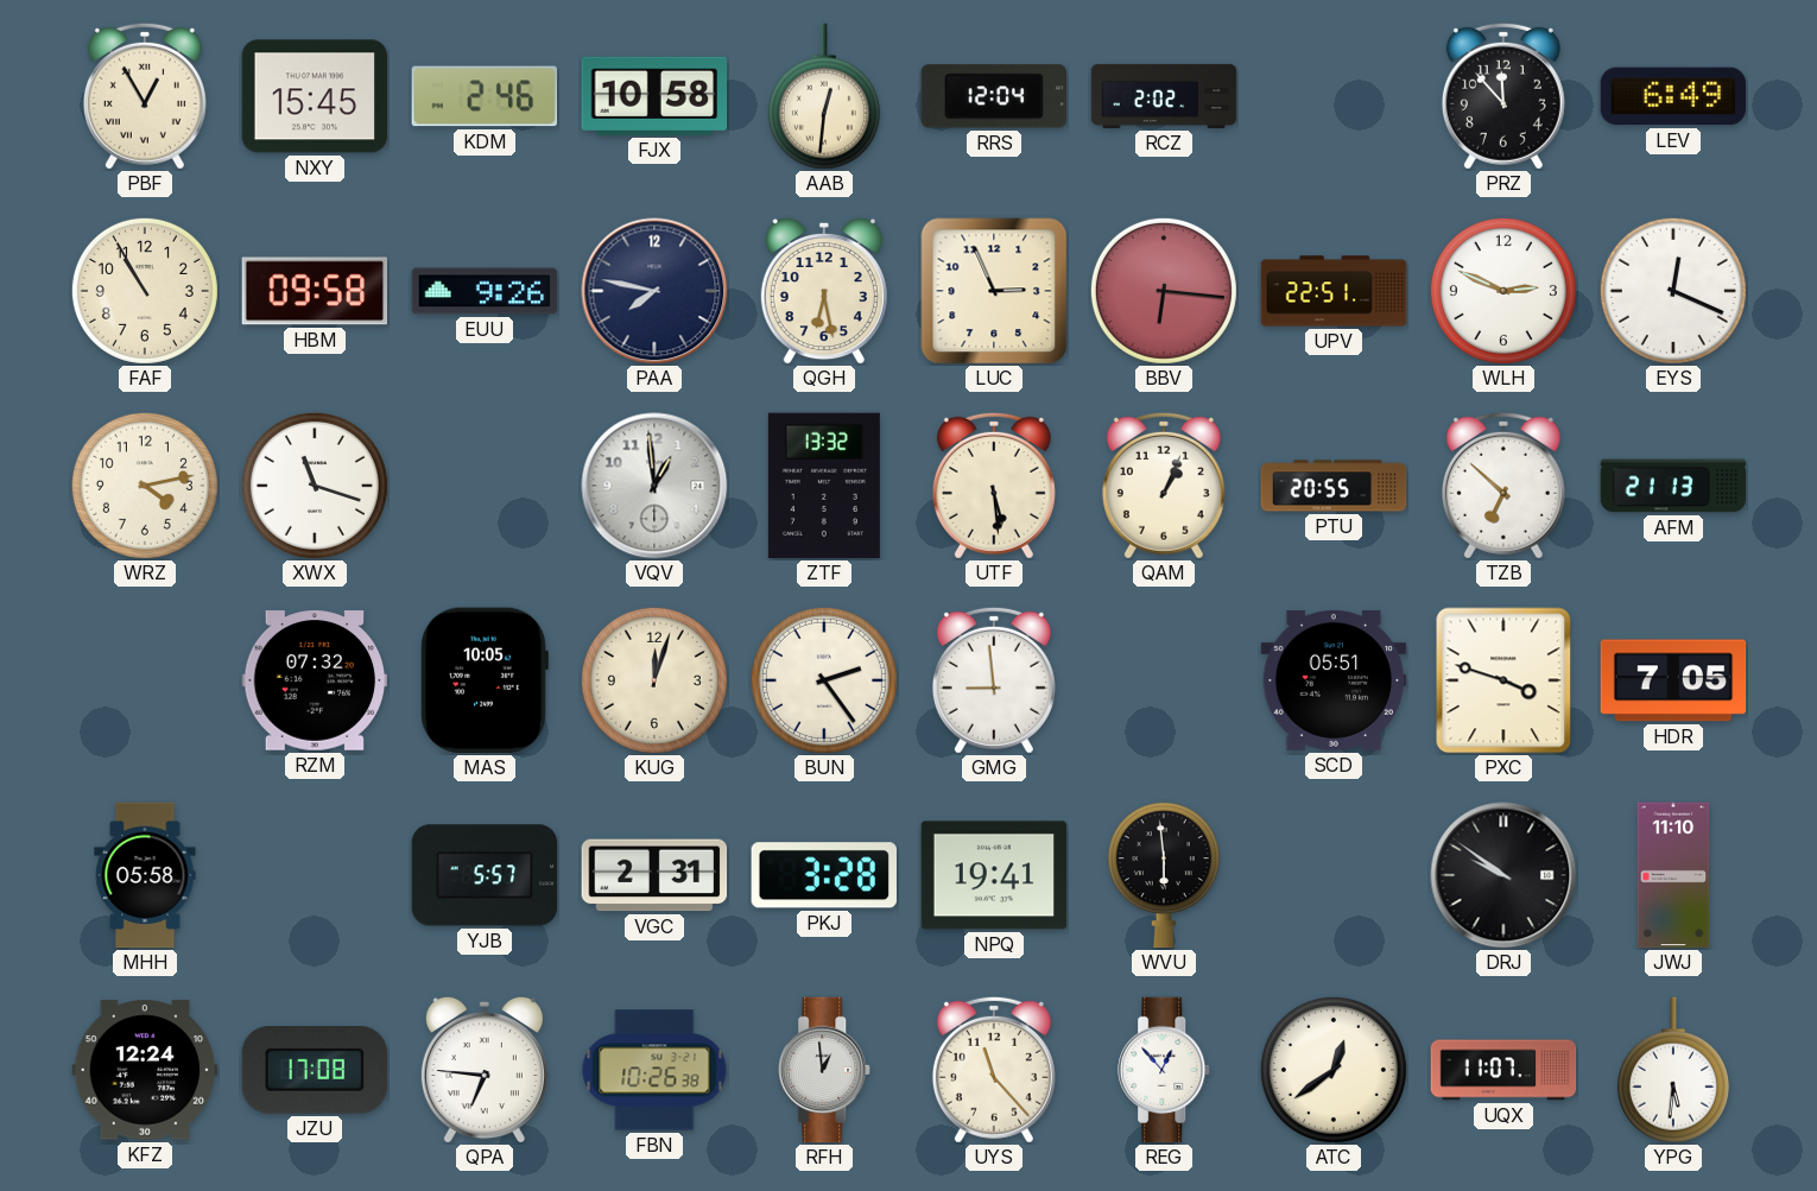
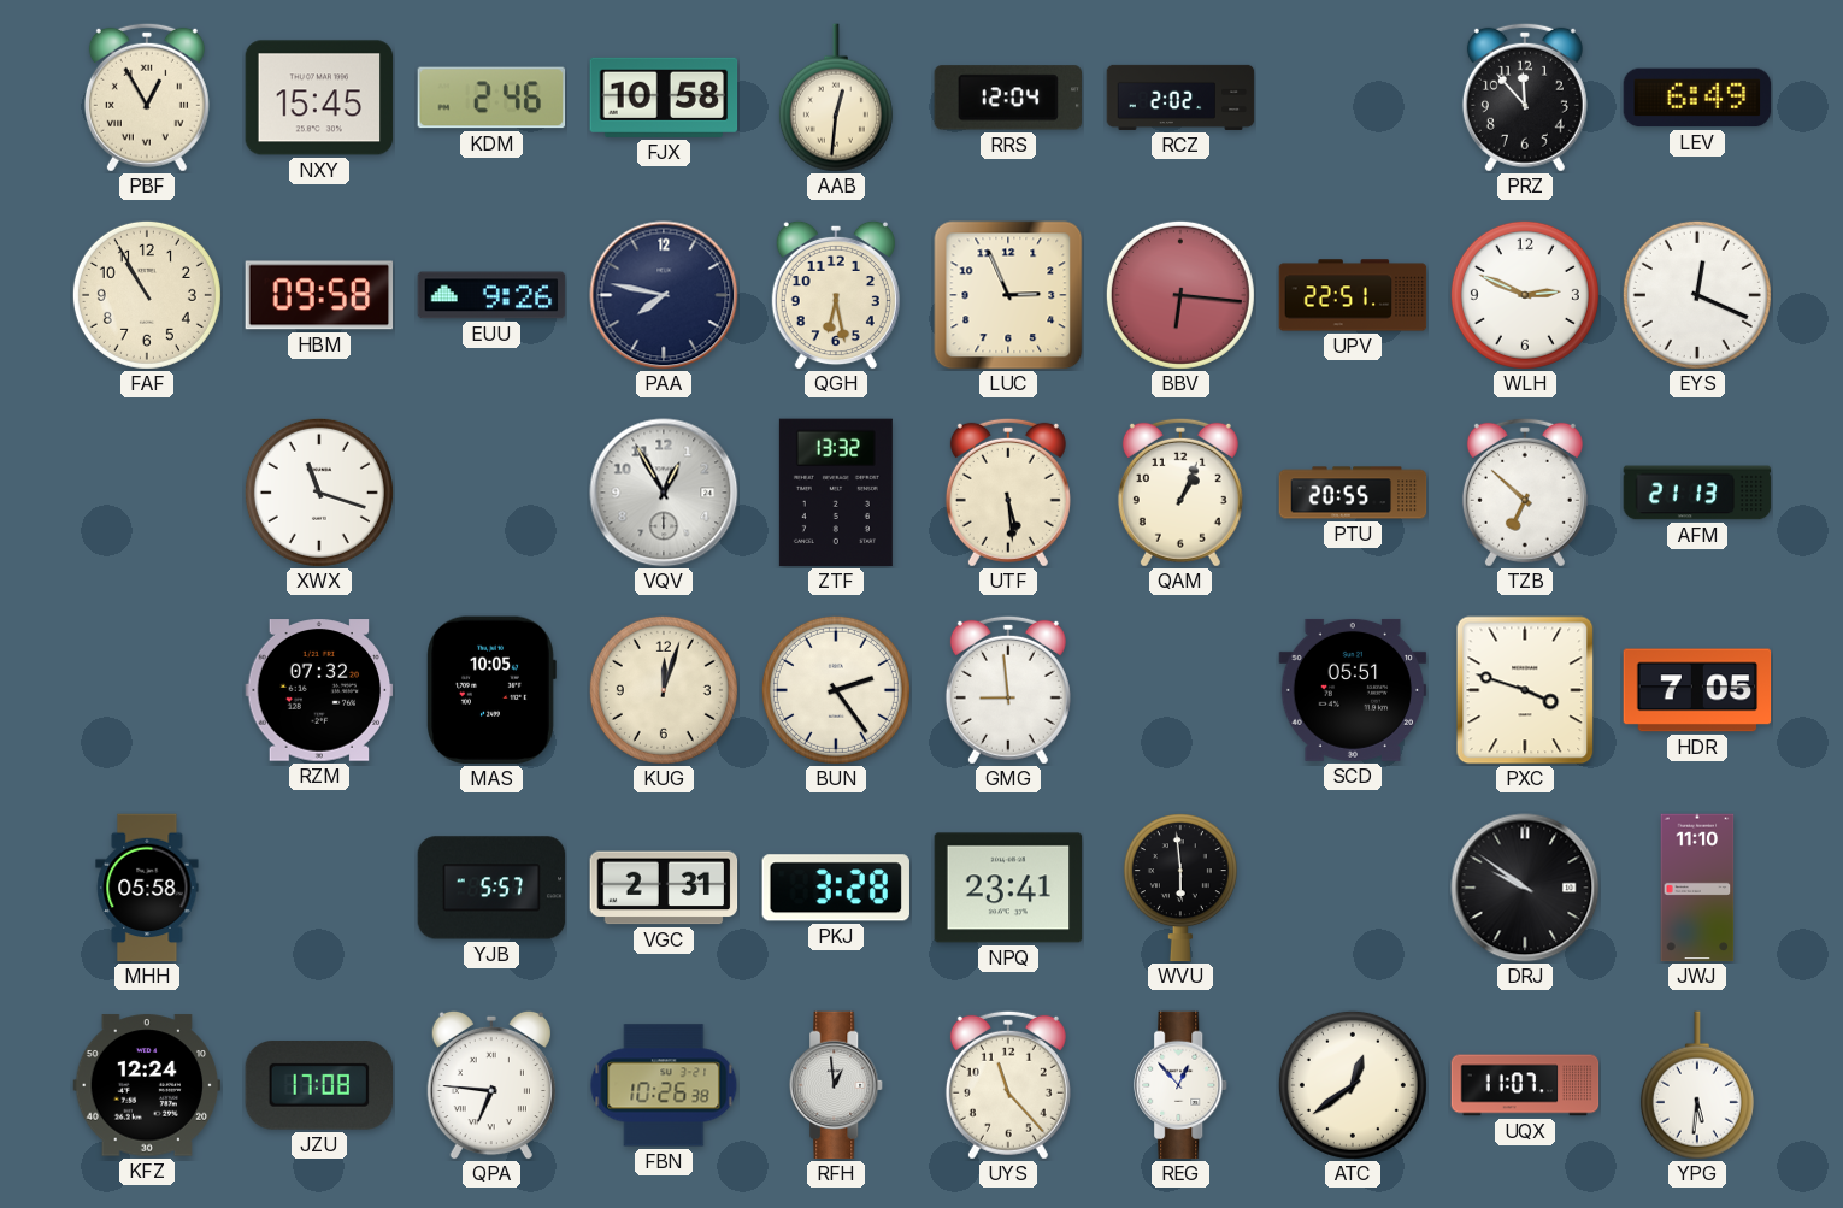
WRZ: 4:13 -> none (145, 486)
VQV: 12:59 -> 12:55 (664, 493)
NPQ: 19:41 -> 23:41 (1008, 888)
